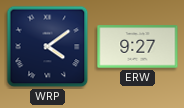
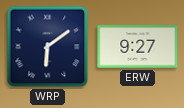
WRP: 4:09 -> 6:09 (48, 47)
